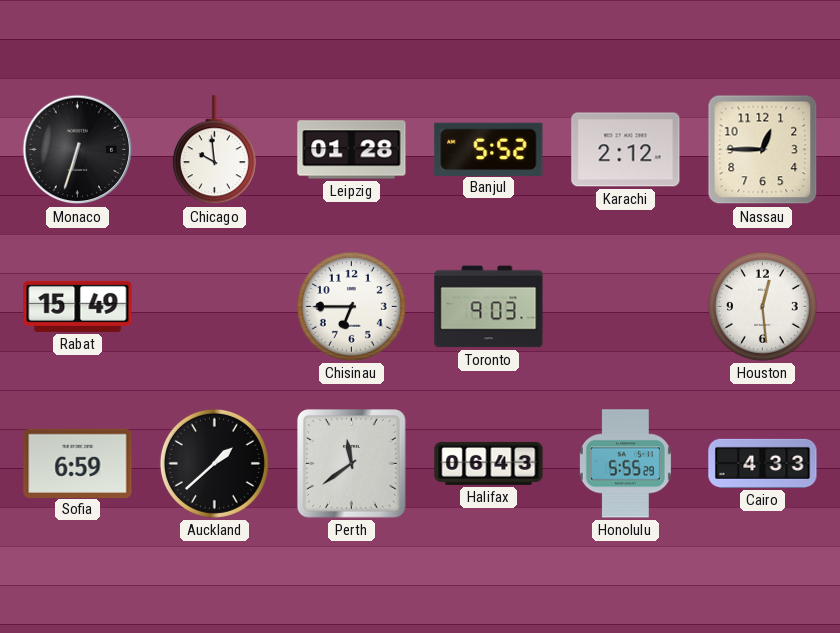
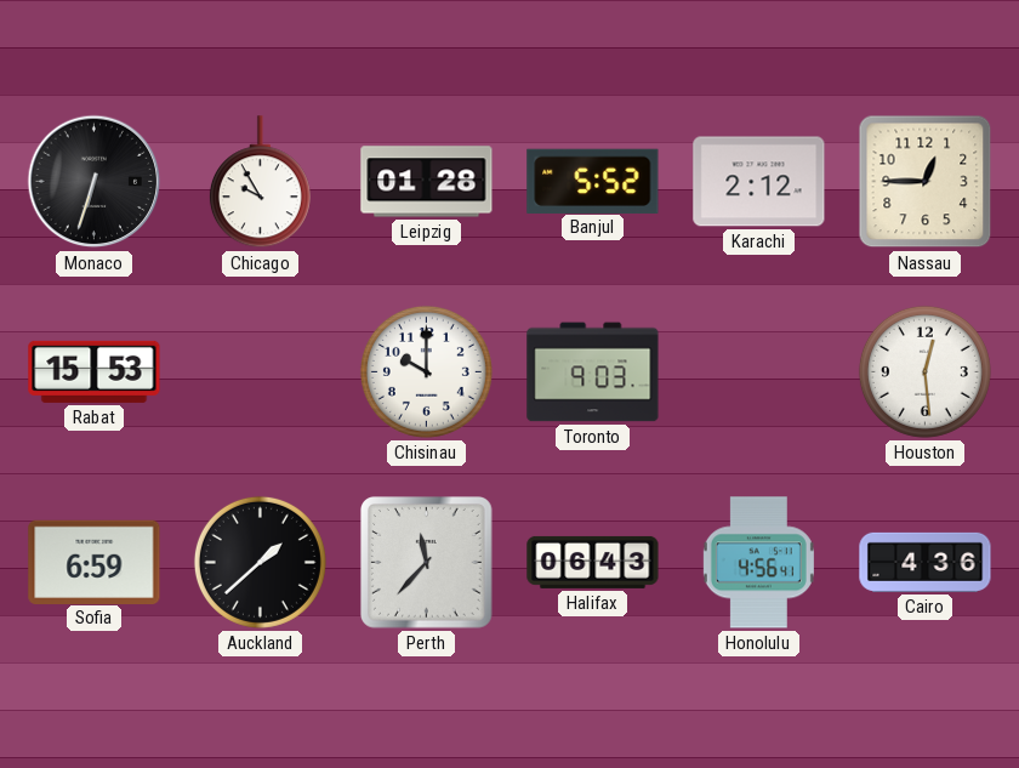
Chicago: 9:59 -> 9:55 (260, 182)
Rabat: 15:49 -> 15:53 (95, 371)
Chisinau: 6:45 -> 10:00 (426, 371)
Perth: 11:39 -> 11:37 (427, 563)
Honolulu: 5:55 -> 4:56 (758, 563)
Cairo: 4:33 -> 4:36 (926, 562)
